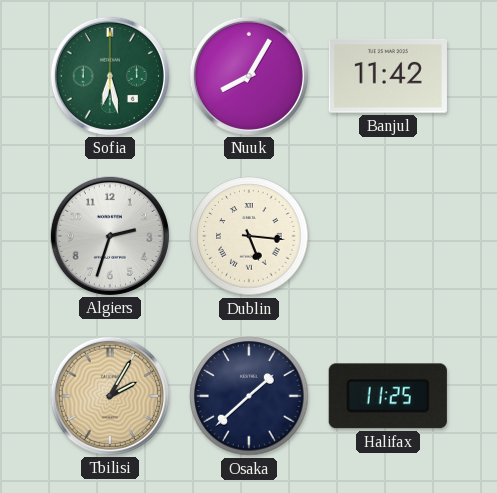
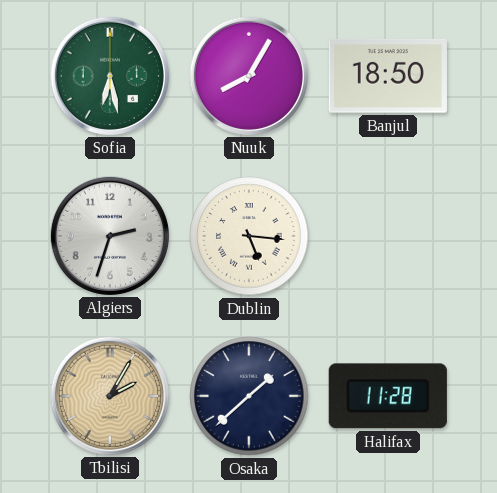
Banjul: 11:42 -> 18:50 (388, 76)
Halifax: 11:25 -> 11:28 (388, 396)
